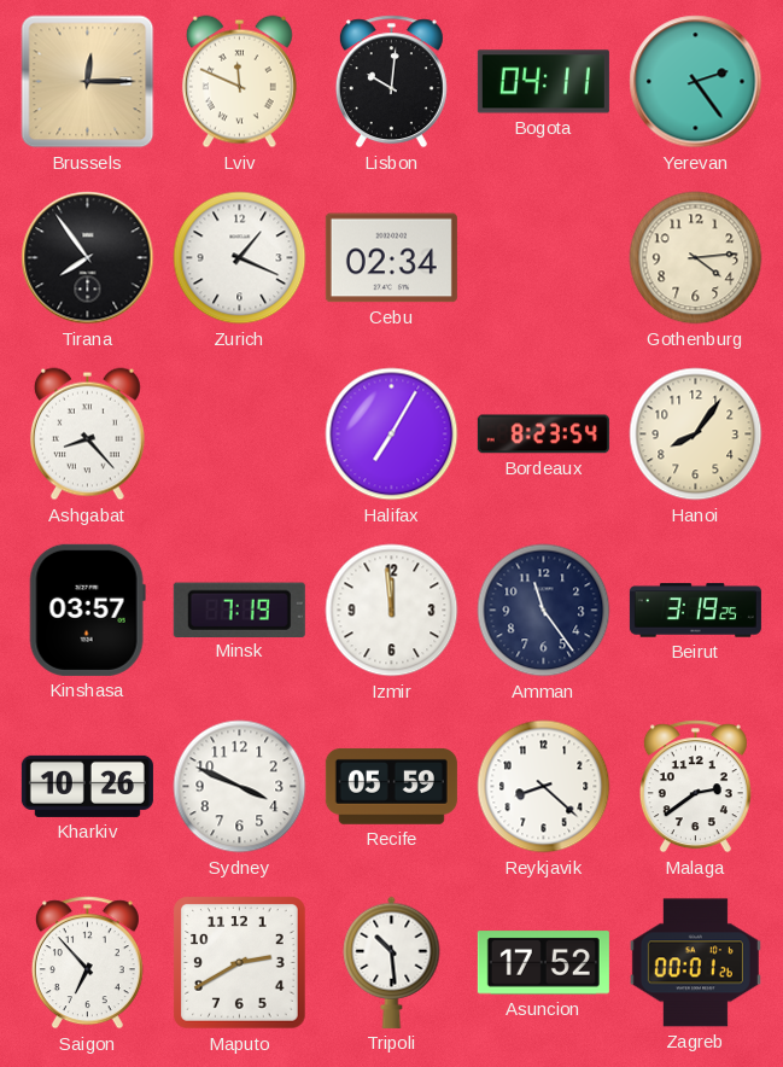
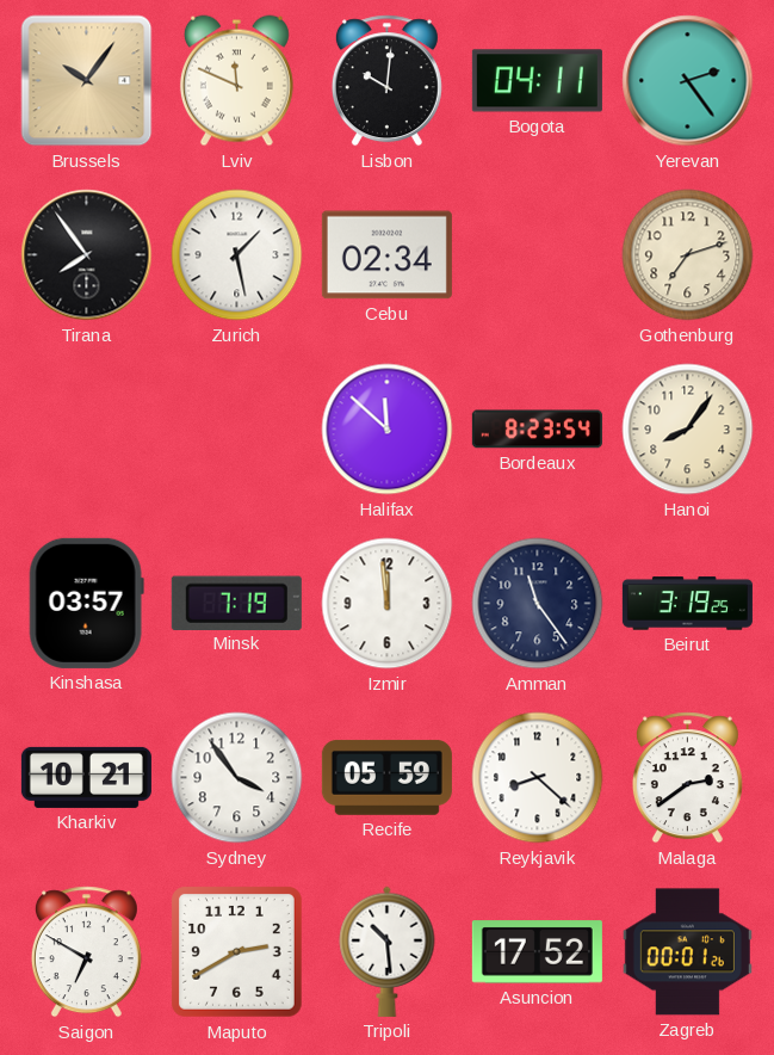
Brussels: 12:15 -> 10:06 (87, 81)
Zurich: 1:19 -> 1:28 (237, 255)
Gothenburg: 4:14 -> 7:12 (688, 255)
Ashgabat: 8:23 -> none (87, 435)
Halifax: 7:05 -> 11:52 (388, 430)
Kharkiv: 10:26 -> 10:21 (86, 777)
Sydney: 3:49 -> 3:54 (237, 778)
Saigon: 6:53 -> 6:50 (86, 952)
